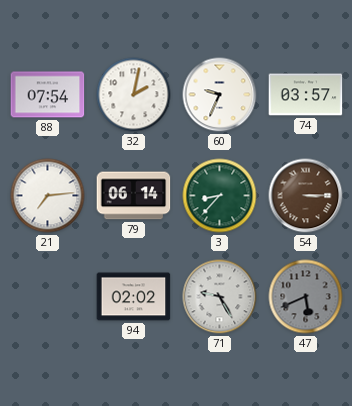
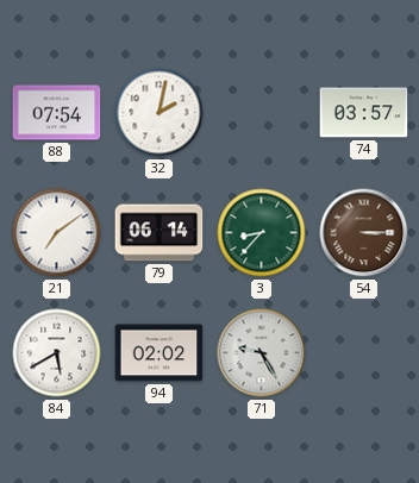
60: 9:34 -> none (220, 95)
21: 7:14 -> 7:09 (57, 233)
84: none -> 5:40 (57, 353)
47: 5:41 -> none (306, 297)
